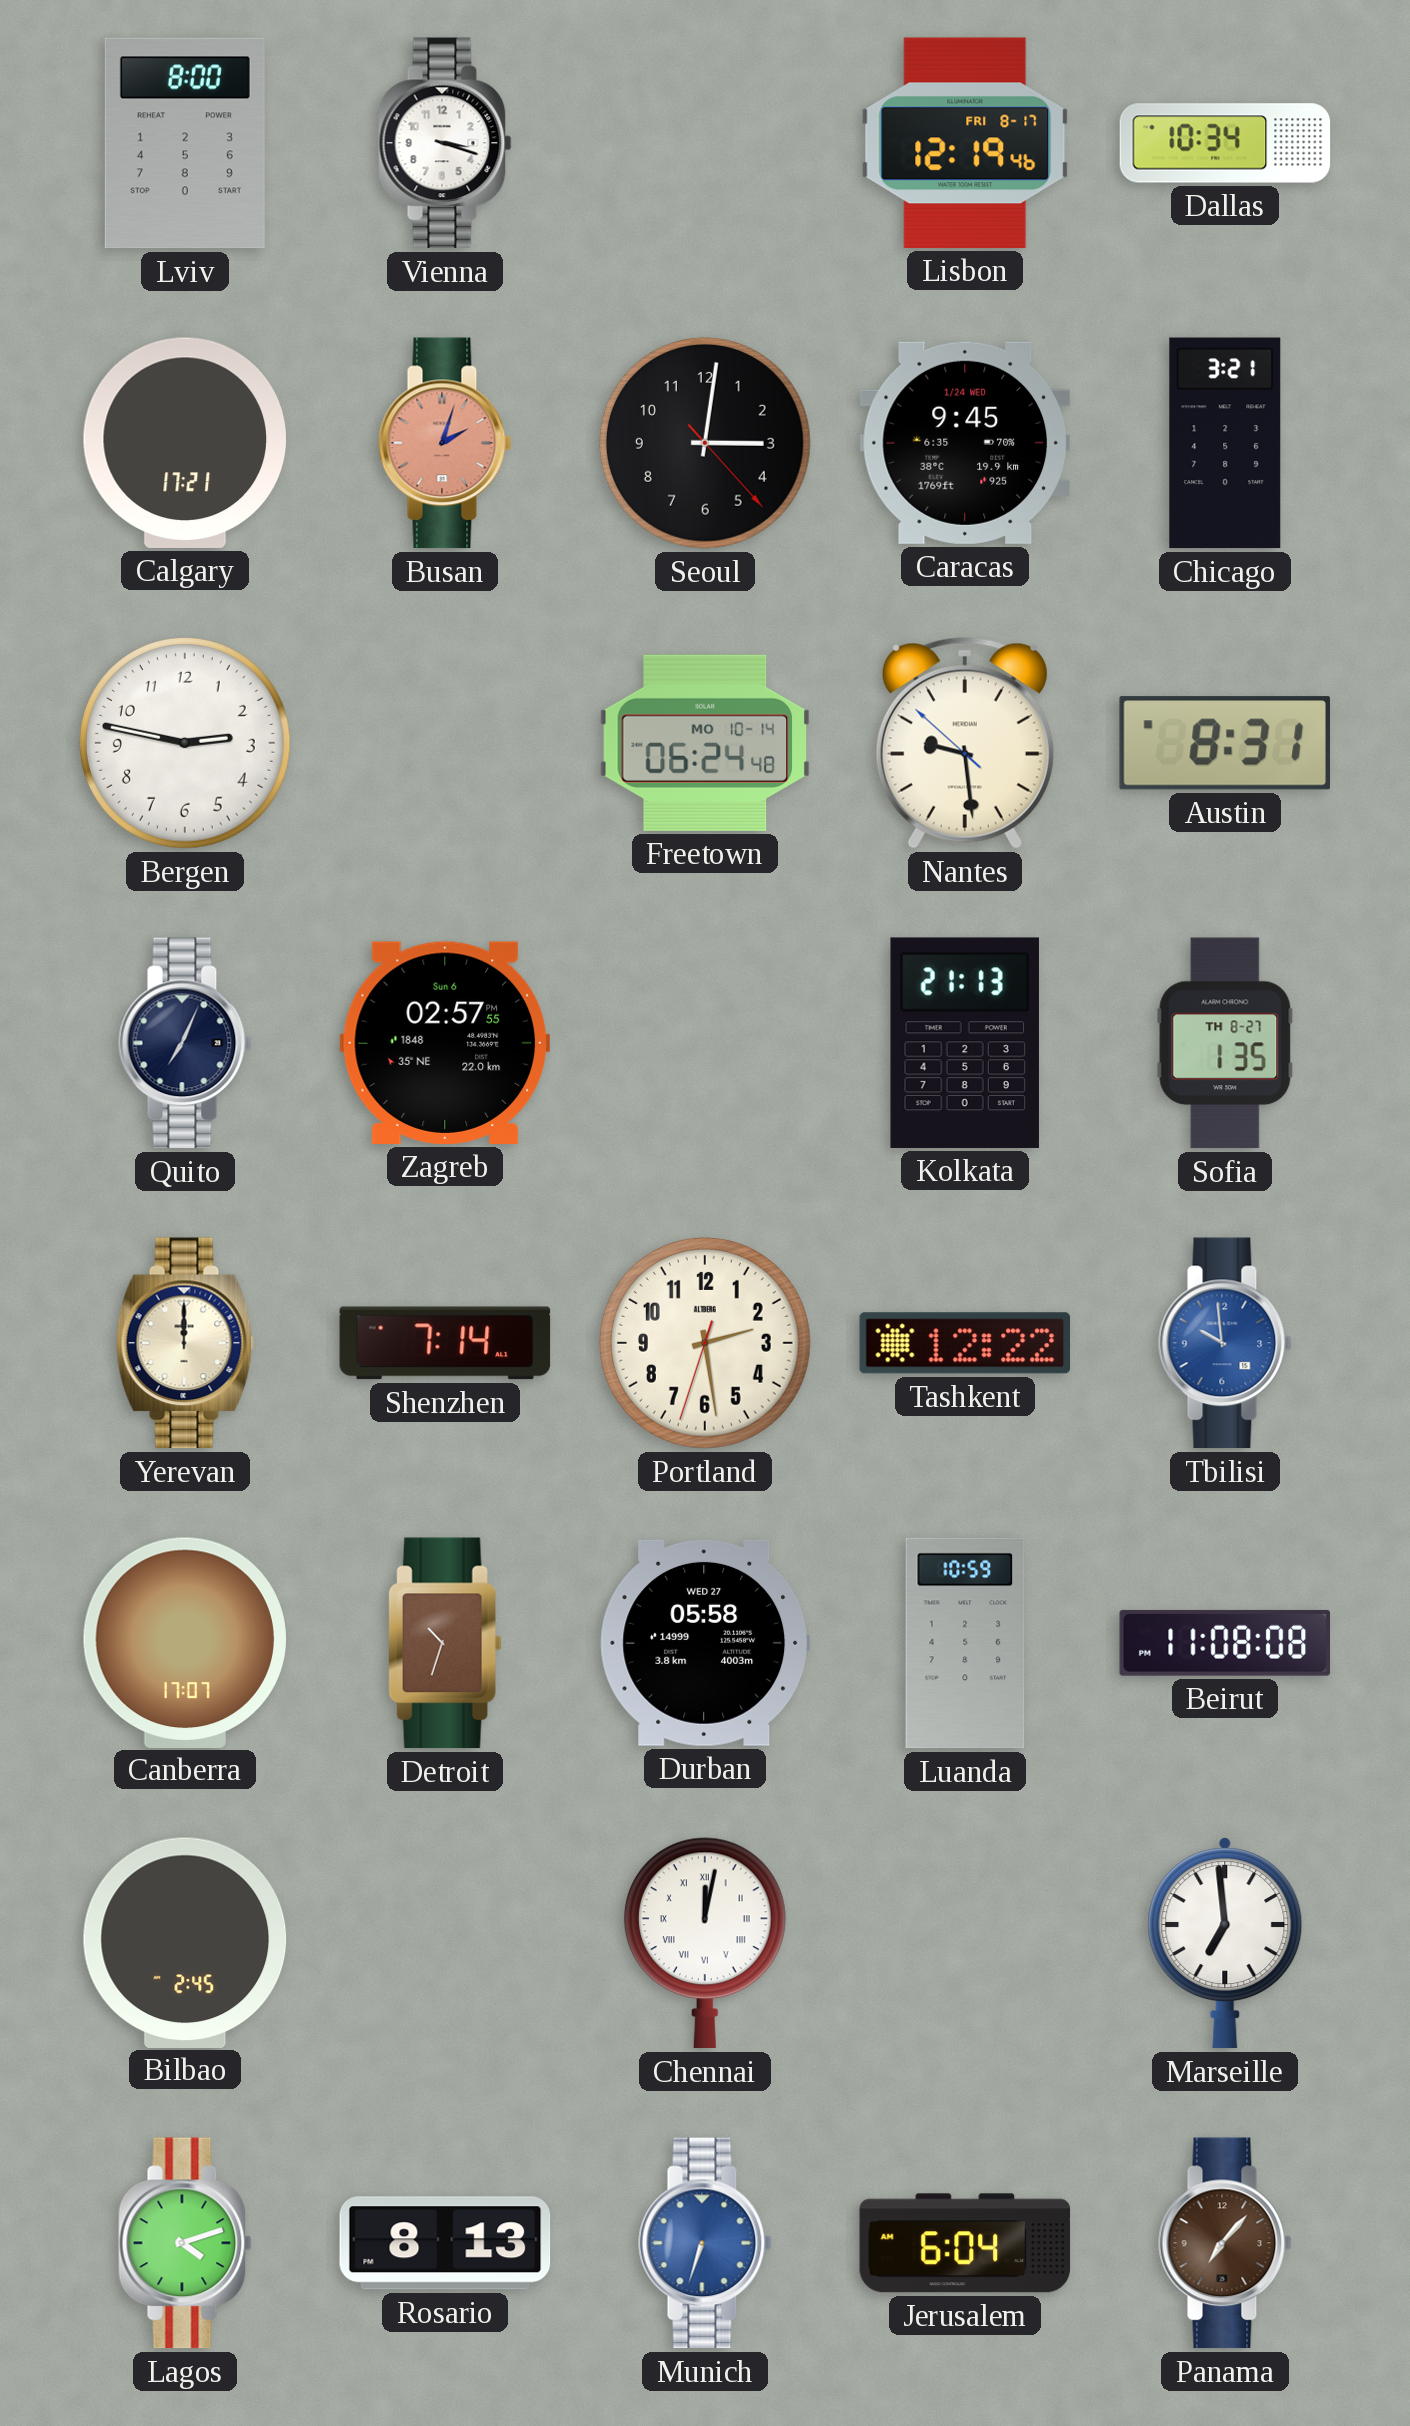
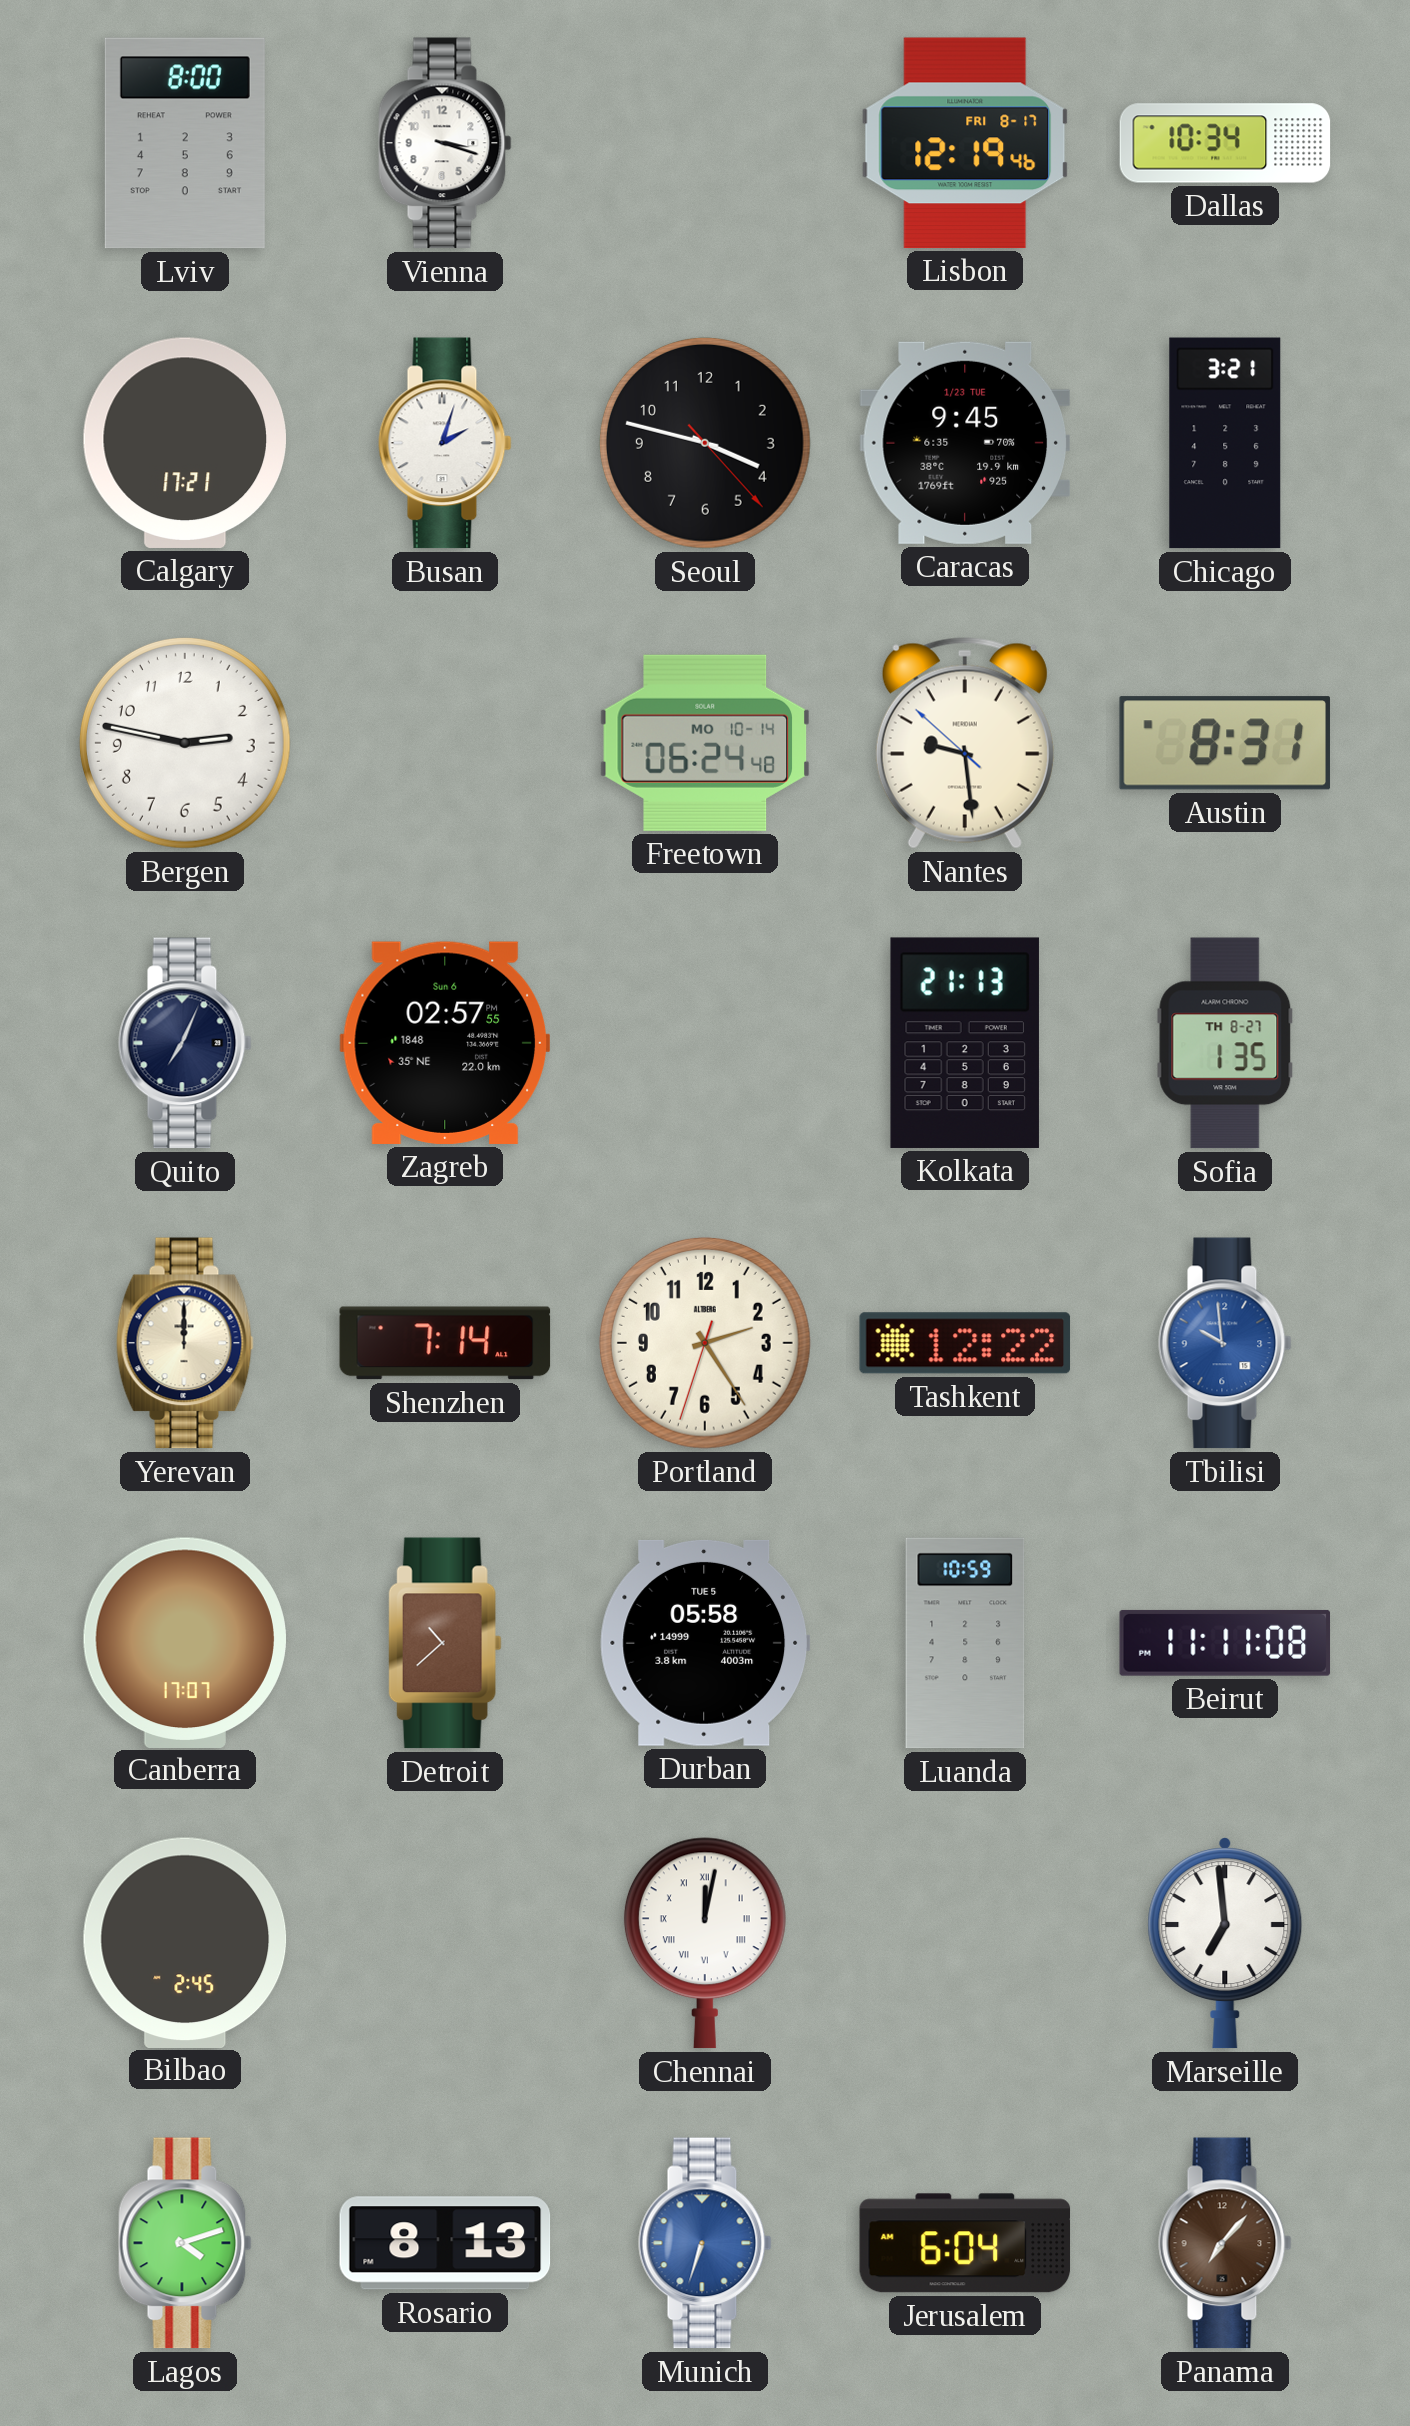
Busan dial: salmon -> white (445, 443)
Seoul: 3:01 -> 3:47 (705, 443)
Caracas date: 1/24 WED -> 1/23 TUE (964, 443)
Portland: 2:28 -> 2:24 (705, 1343)
Detroit: 10:33 -> 10:38 (445, 1643)
Durban date: WED 27 -> TUE 5 (705, 1643)
Beirut: 11:08 -> 11:11 (1225, 1643)
